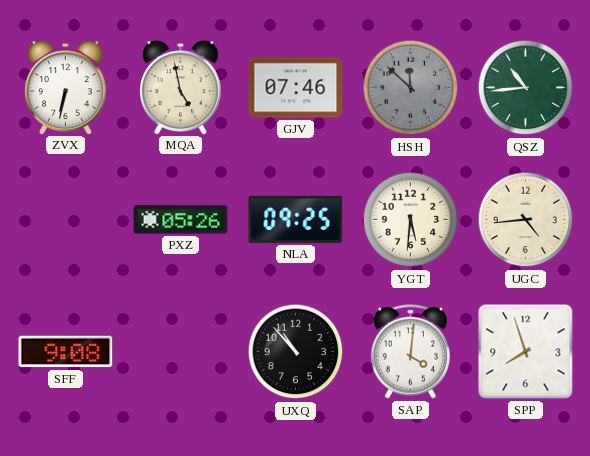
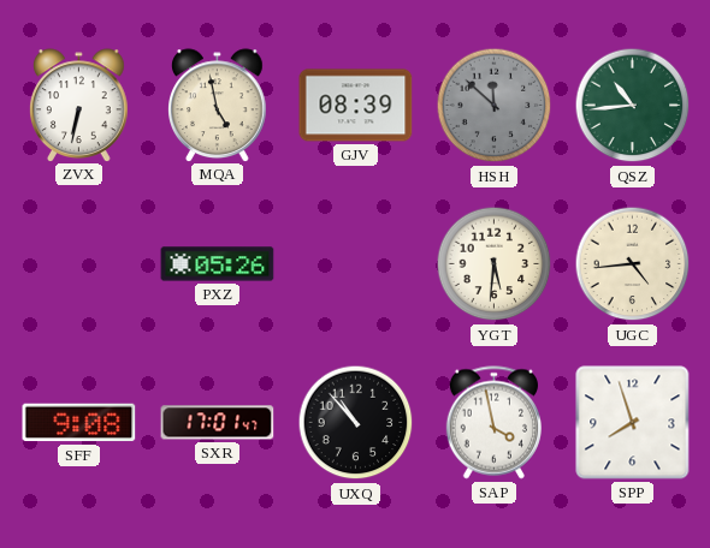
GJV: 07:46 -> 08:39 (356, 106)
NLA: 09:25 -> none (296, 219)
SXR: none -> 17:01 (218, 423)
SAP: 4:01 -> 3:58 (493, 423)
